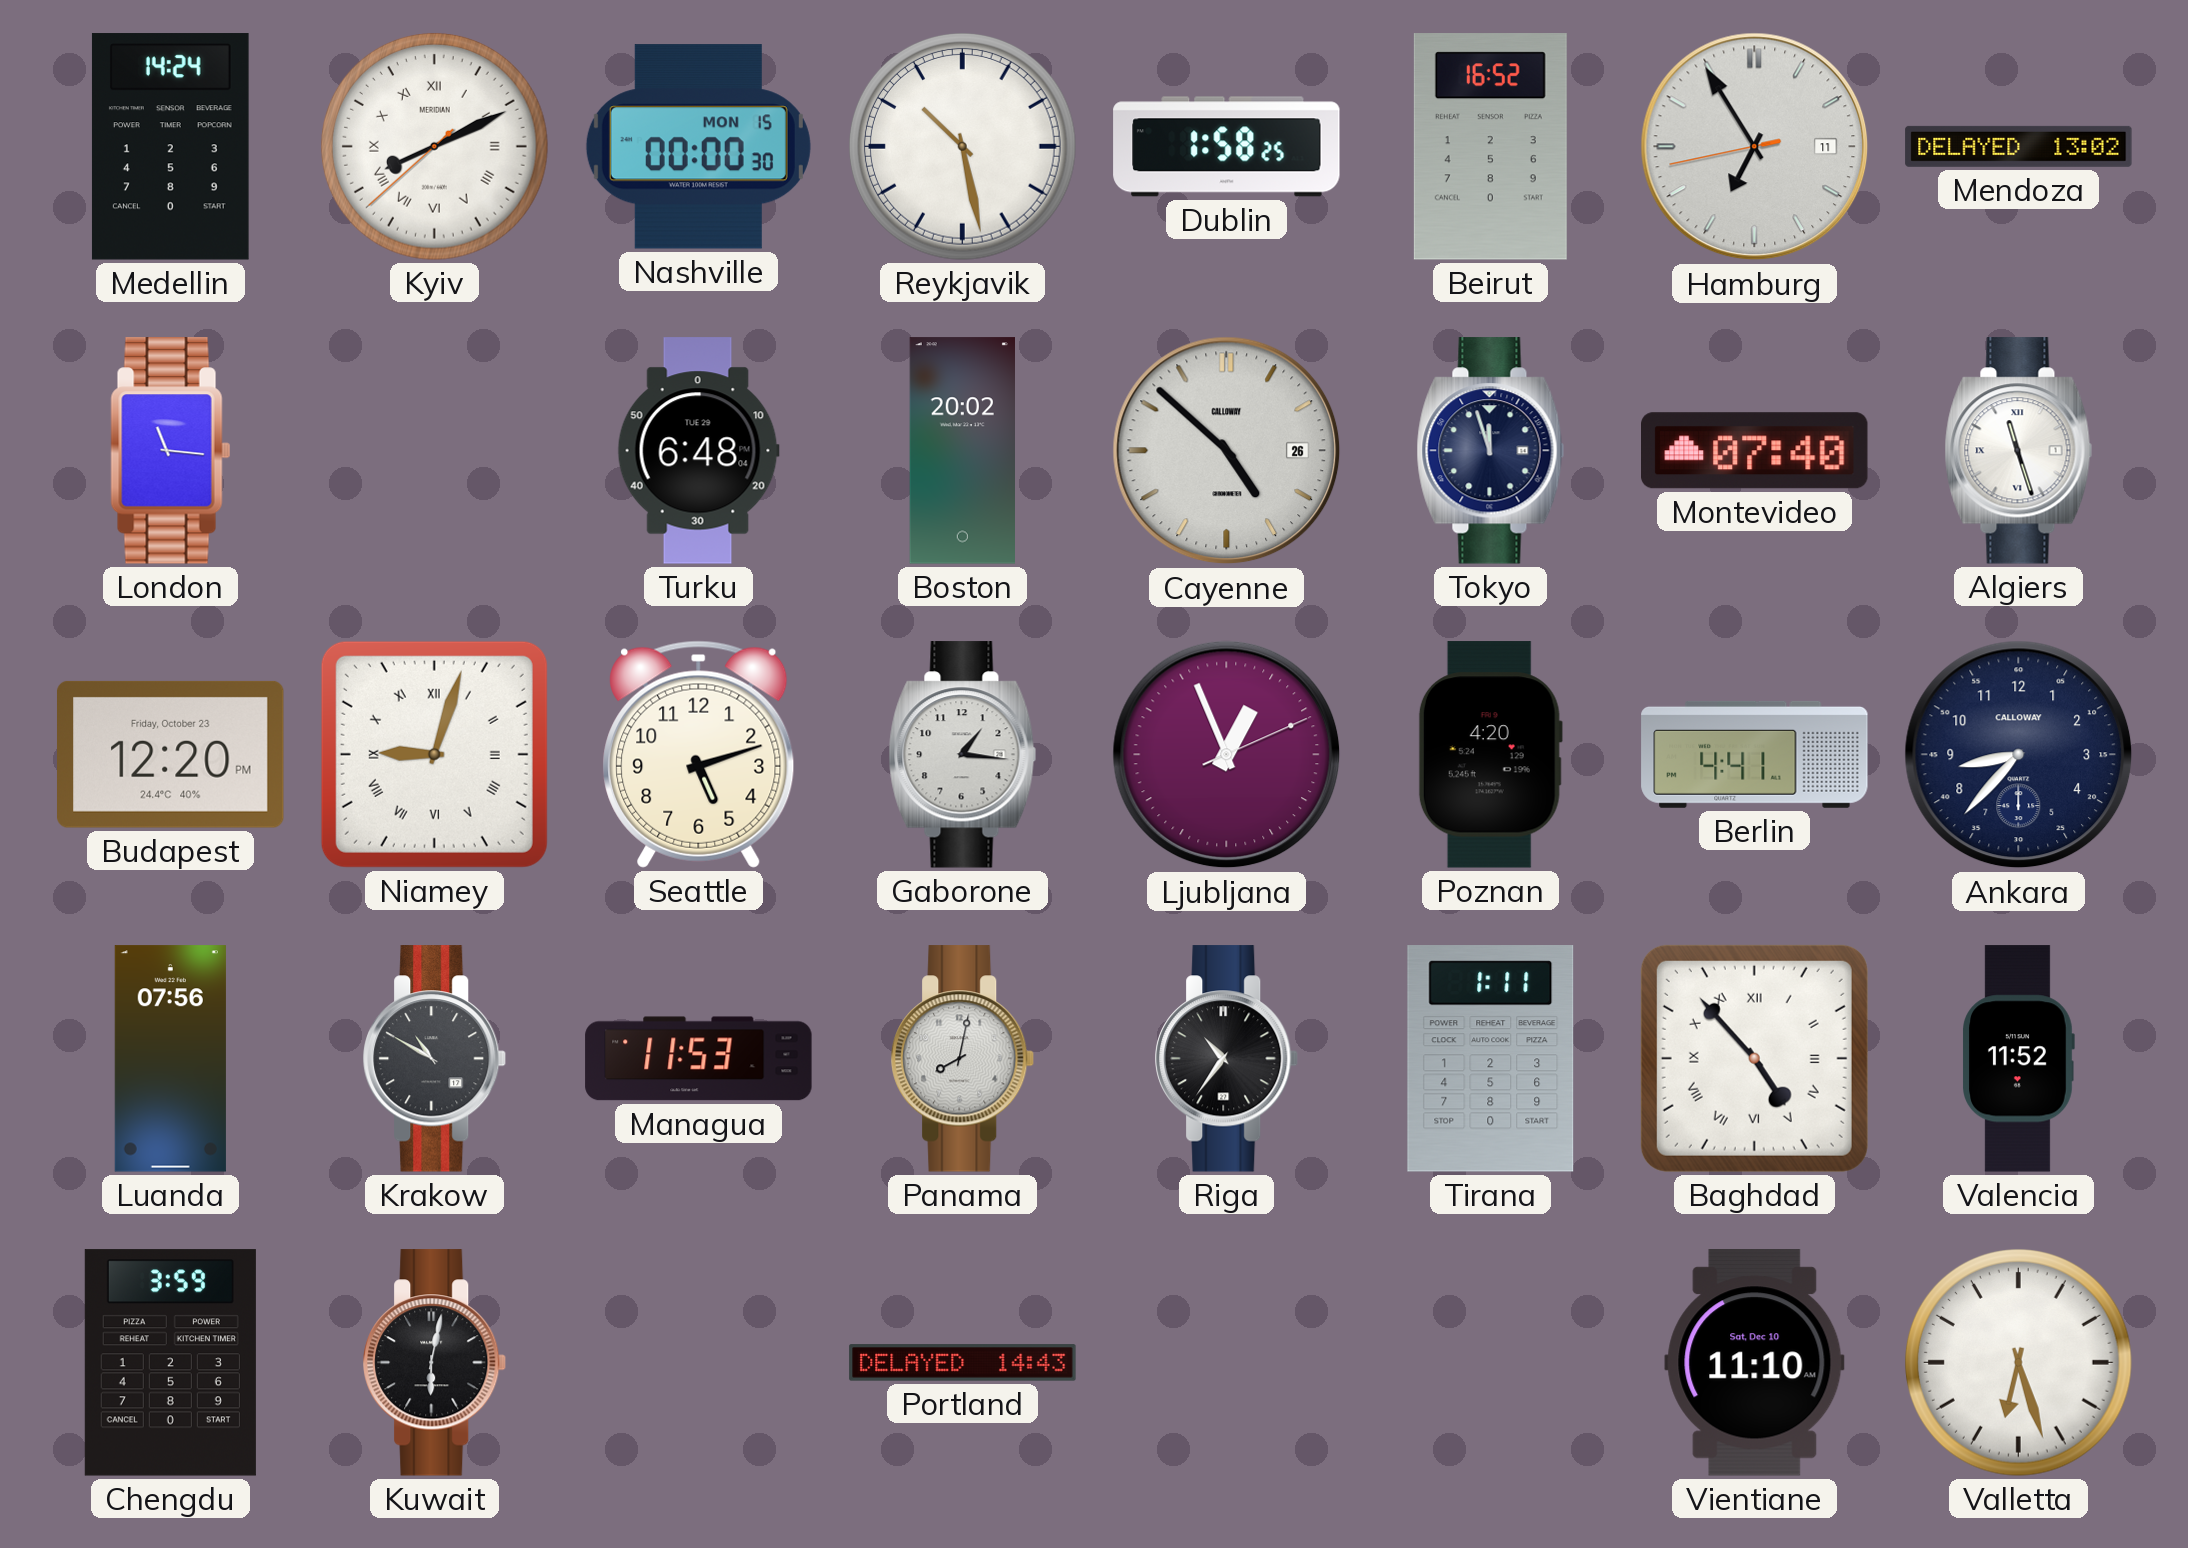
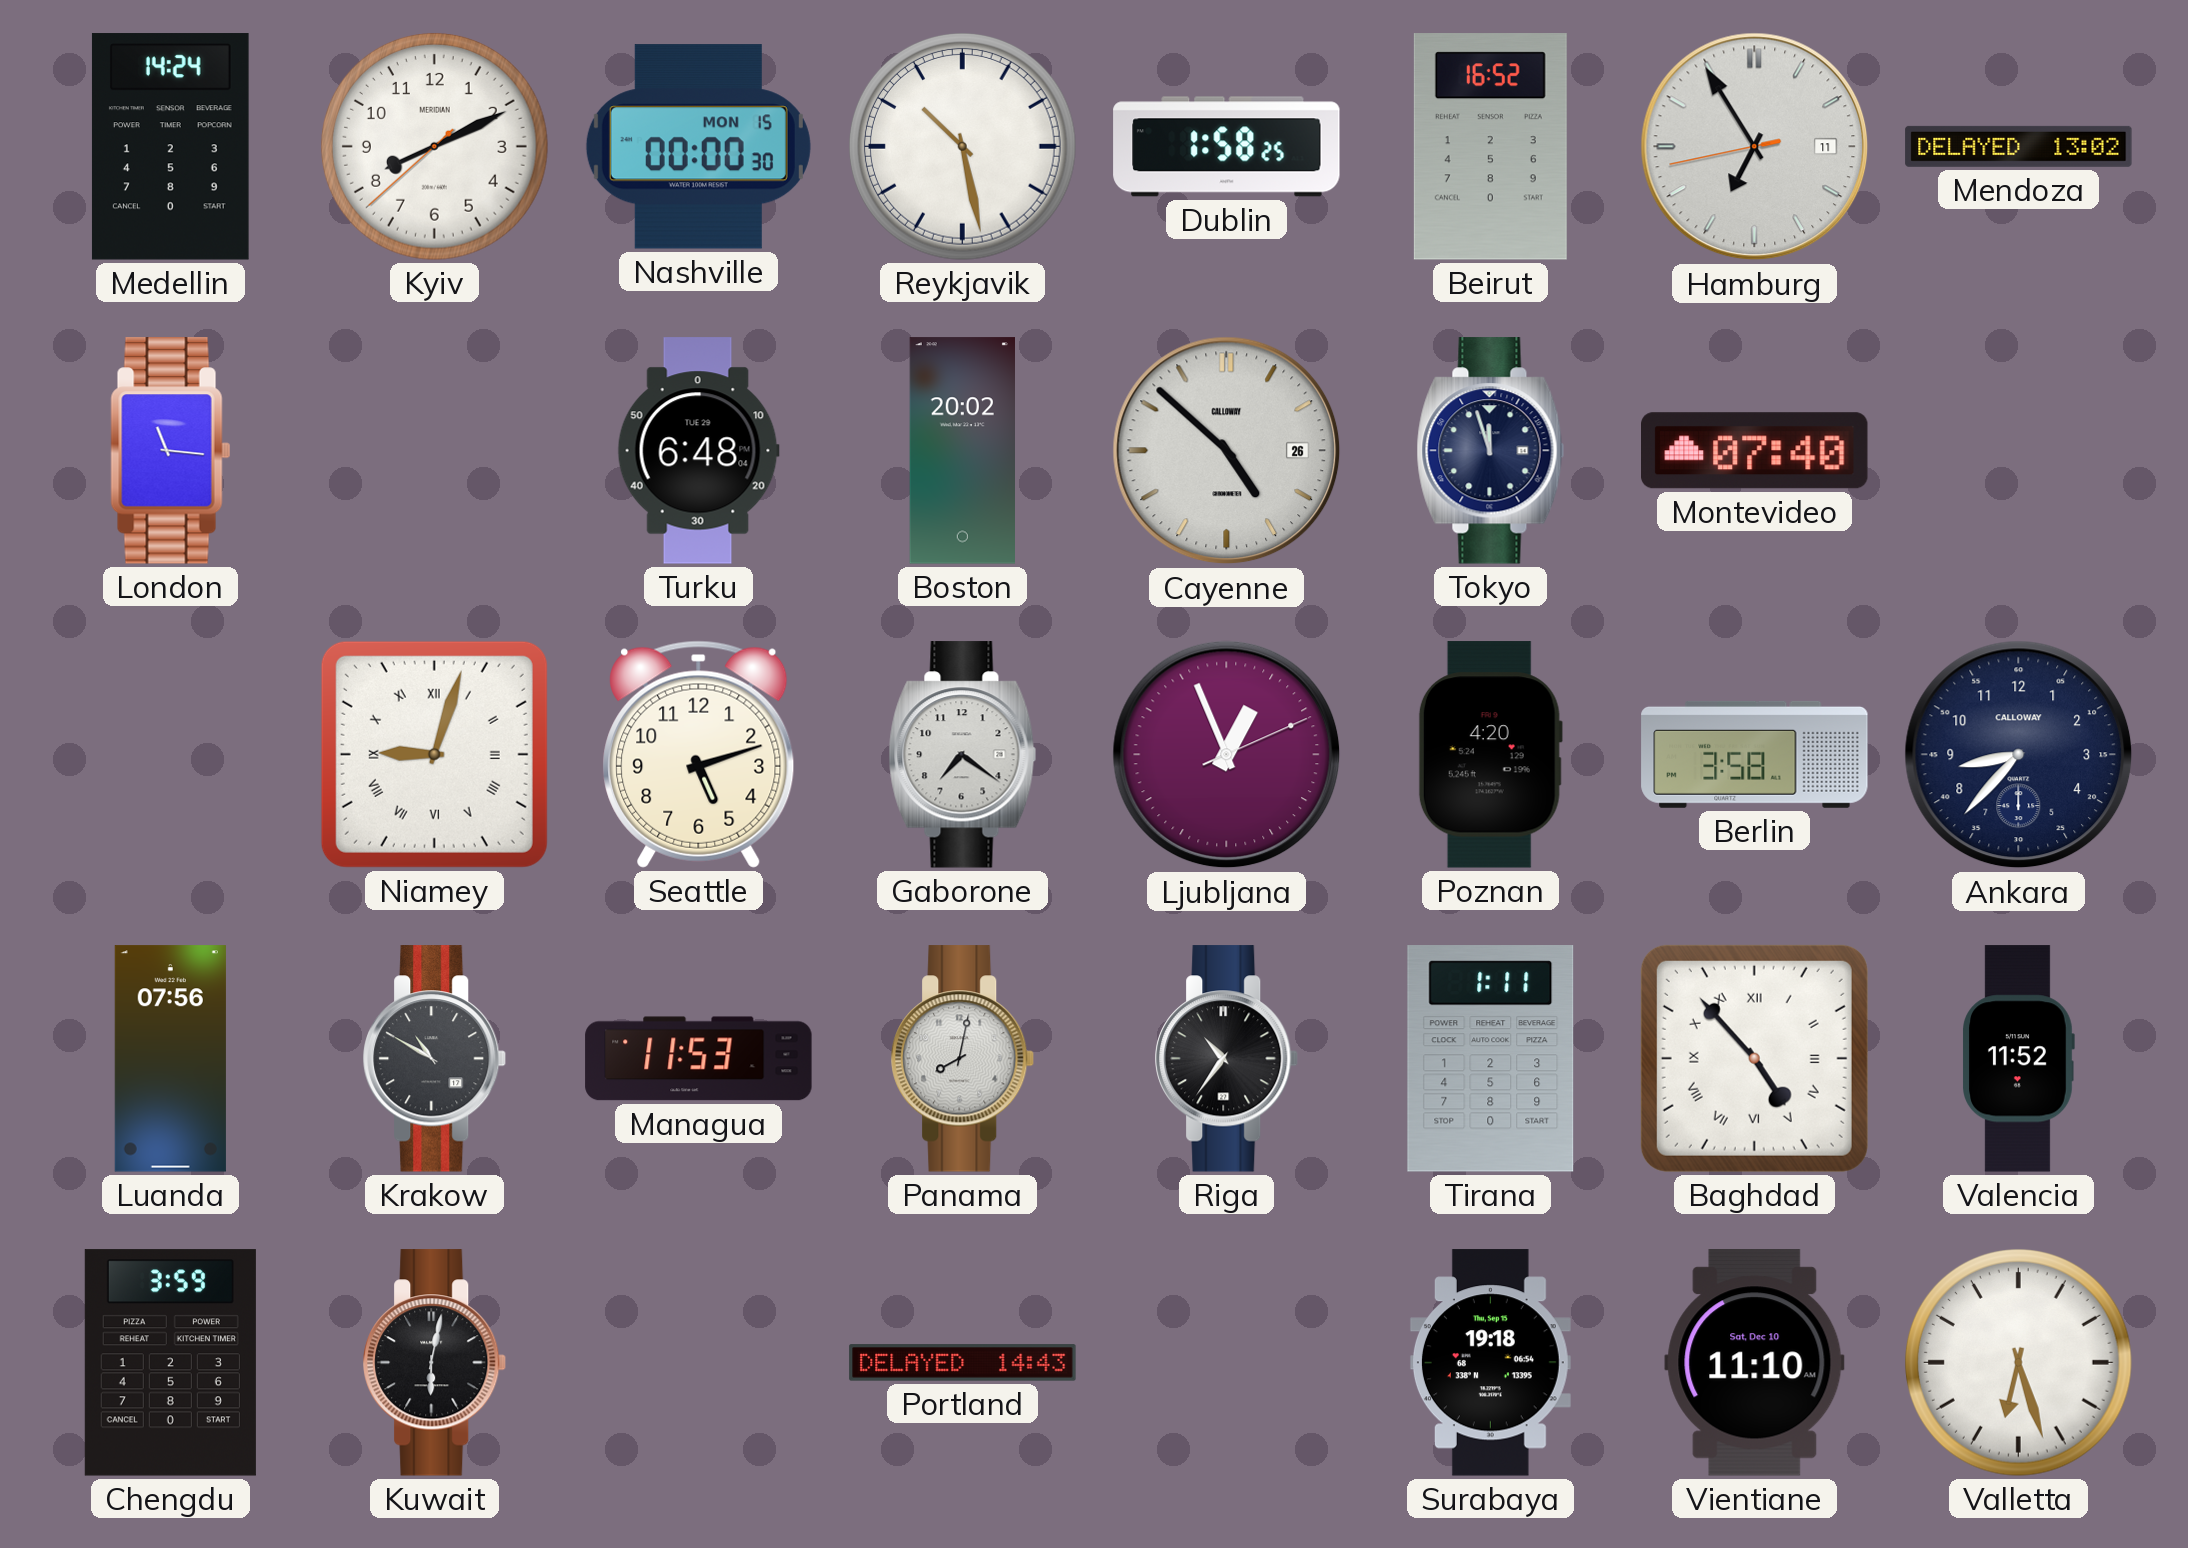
Kyiv numerals: Roman -> Arabic (434, 146)
Algiers: 11:27 -> none (2019, 451)
Budapest: 12:20 -> none (170, 754)
Gaborone: 1:16 -> 7:21 (963, 755)
Berlin: 4:41 -> 3:58 (1755, 754)
Surabaya: none -> 19:18 (1490, 1363)
